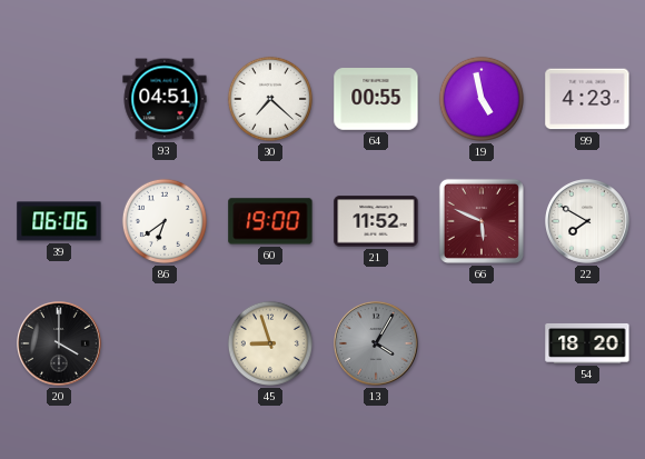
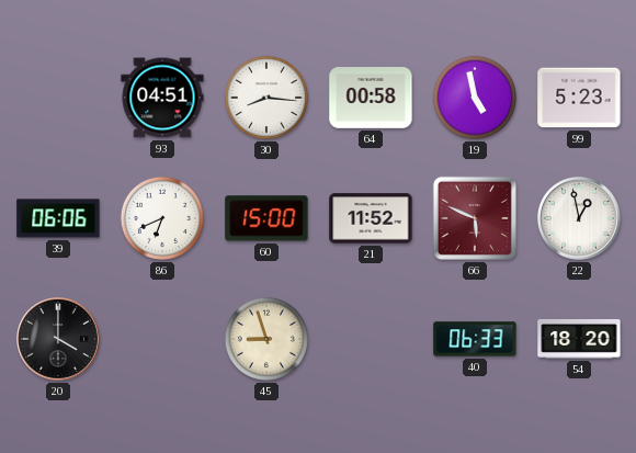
30: 7:22 -> 8:16 (266, 98)
64: 00:55 -> 00:58 (371, 98)
99: 4:23 -> 5:23 (579, 98)
86: 6:39 -> 6:41 (162, 218)
60: 19:00 -> 15:00 (266, 218)
22: 7:50 -> 12:58 (580, 219)
13: 4:05 -> none (377, 345)
40: none -> 06:33 (475, 339)
